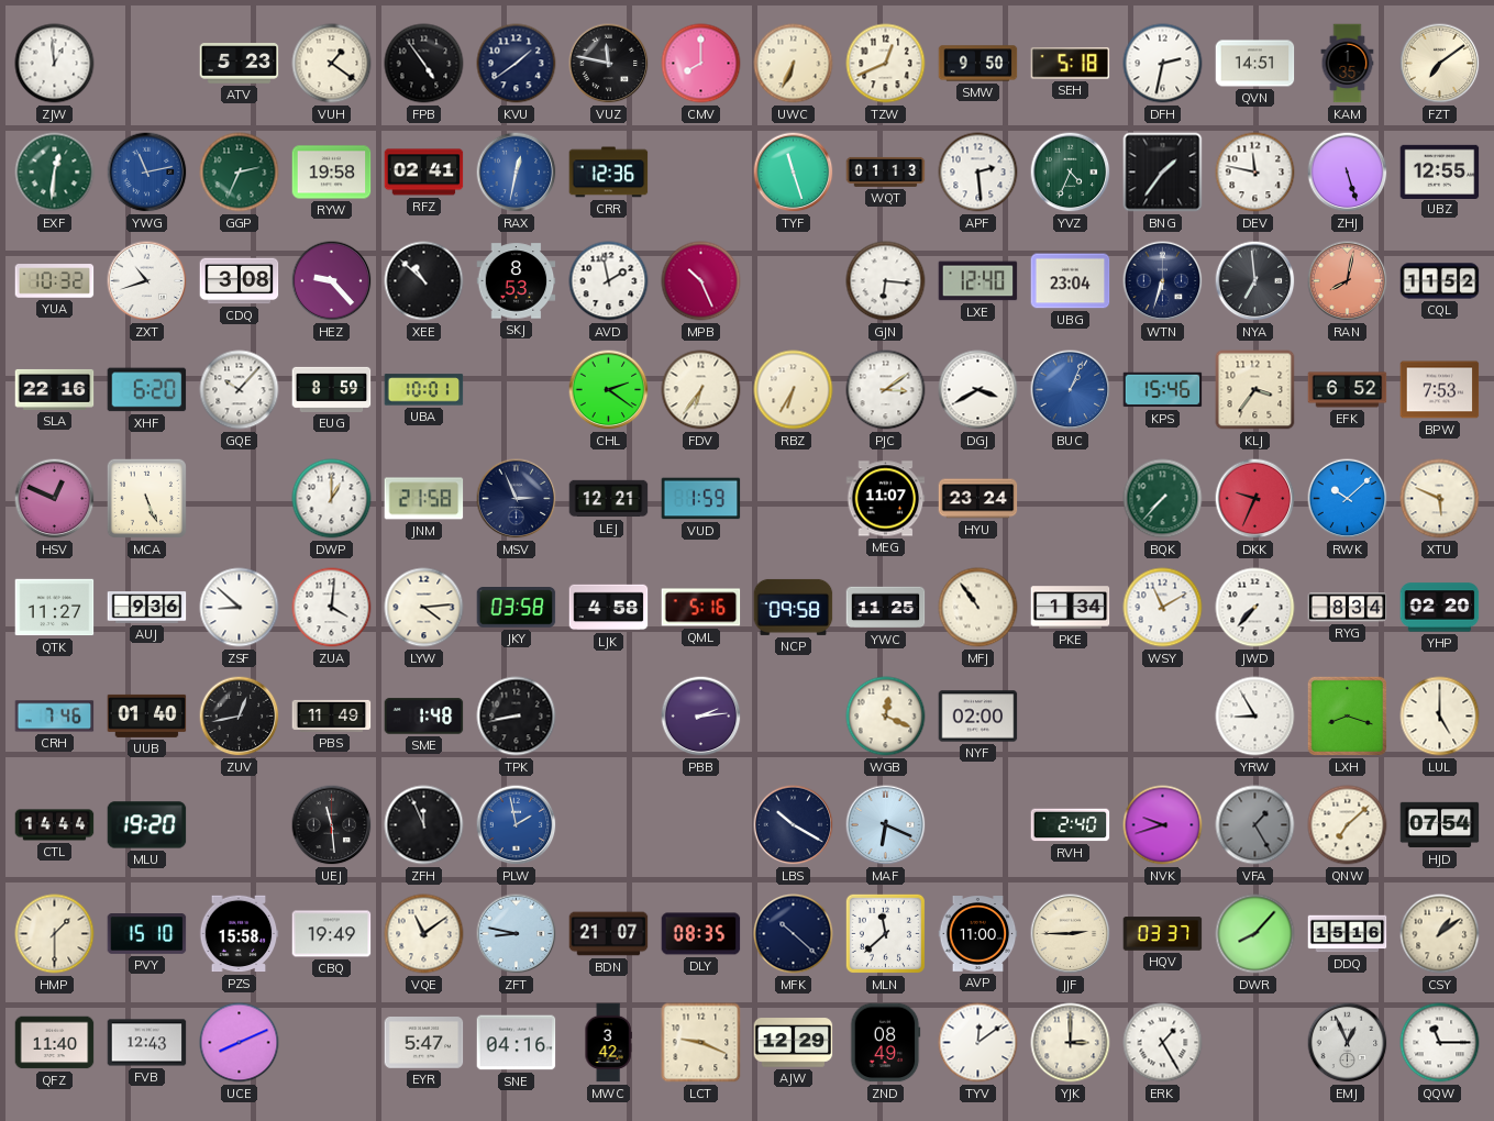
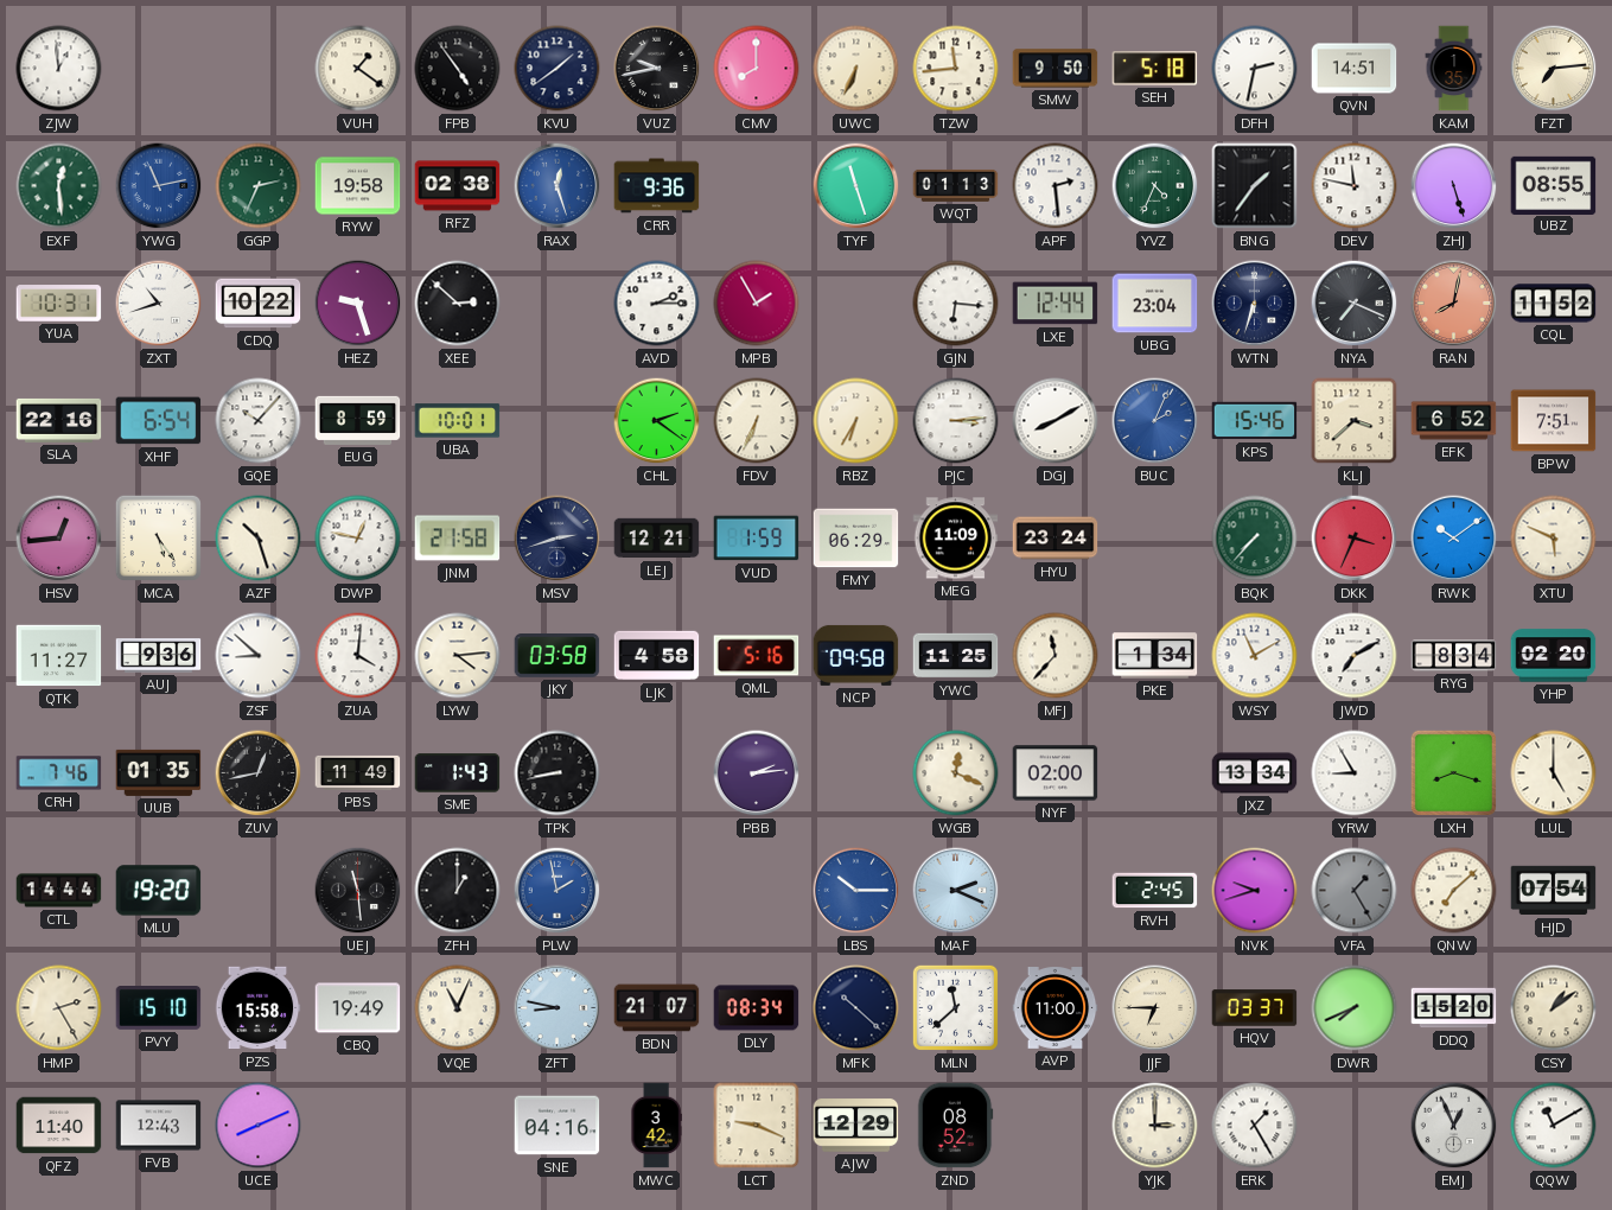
ATV: 5:23 -> none (240, 64)
VUZ: 11:47 -> 9:43 (657, 69)
TZW: 12:41 -> 11:44 (956, 69)
FZT: 7:09 -> 7:14 (1554, 69)
EXF: 12:31 -> 12:29 (59, 186)
RFZ: 02:41 -> 02:38 (458, 186)
RAX: 12:32 -> 12:27 (557, 186)
CRR: 12:36 -> 9:36 (657, 186)
UBZ: 12:55 -> 08:55 (1554, 185)
YUA: 10:32 -> 10:31 (59, 304)
CDQ: 3:08 -> 10:22 (259, 304)
HEZ: 9:23 -> 9:27 (358, 304)
XEE: 10:52 -> 2:52 (458, 304)
SKJ: 8:53 -> none (517, 281)
AVD: 1:58 -> 2:15 (657, 304)
MPB: 10:26 -> 1:55 (757, 304)
LXE: 12:40 -> 12:44 (1056, 304)
NYA: 6:59 -> 7:19 (1355, 304)
XHF: 6:20 -> 6:54 (159, 421)
FDV: 6:36 -> 6:34 (757, 421)
PJC: 3:09 -> 3:14 (956, 421)
DGJ: 3:40 -> 8:10 (1056, 421)
BUC: 1:04 -> 2:04 (1155, 421)
KLJ: 3:36 -> 3:38 (1355, 421)
BPW: 7:53 -> 7:51 (1554, 421)
HSV: 12:49 -> 12:44 (59, 539)
MCA: 5:26 -> 5:24 (158, 537)
AZF: none -> 10:27 (259, 539)
DWP: 1:00 -> 12:47 (358, 539)
MSV: 2:56 -> 2:42 (557, 539)
FMY: none -> 06:29 (856, 539)
MEG: 11:07 -> 11:09 (956, 539)
DKK: 9:34 -> 3:34 (1355, 539)
RWK: 10:08 -> 10:09 (1454, 539)
MFJ: 10:54 -> 11:37 (1056, 656)
JWD: 7:37 -> 7:10 (1355, 656)
UUB: 01:40 -> 01:35 (159, 772)
SME: 1:48 -> 1:43 (458, 773)
JXZ: none -> 13:34 (1255, 773)
ZFH: 11:56 -> 1:00 (458, 891)
LBS: 10:20 -> 10:15 (856, 891)
LBS dial: navy -> blue (856, 891)
MAF: 6:19 -> 2:19 (956, 891)
RVH: 2:40 -> 2:45 (1155, 891)
HMP: 1:30 -> 2:25 (59, 1008)
VQE: 11:09 -> 11:04 (458, 1008)
DLY: 08:35 -> 08:34 (757, 1008)
JJF: 2:45 -> 6:45 (1155, 1008)
DWR: 8:07 -> 7:41 (1355, 1008)
DDQ: 15:16 -> 15:20 (1454, 1008)
EYR: 5:47 -> none (424, 1043)
ZND: 08:49 -> 08:52 (956, 1126)
TYV: 12:09 -> none (978, 1043)
QQW: 11:15 -> 11:10 (1554, 1126)
